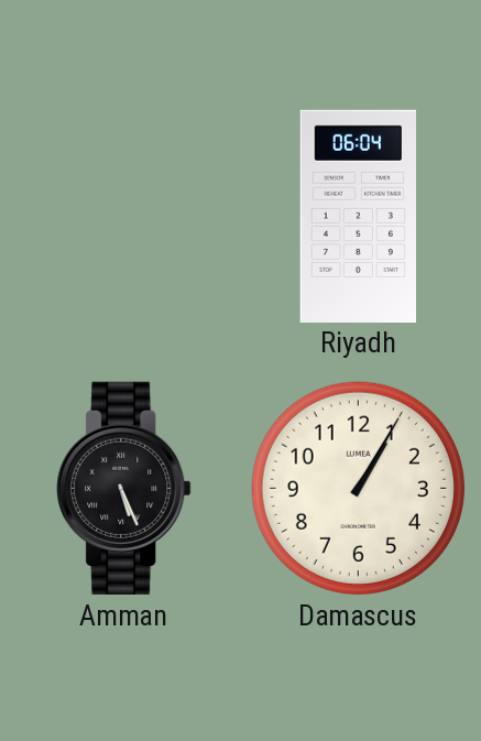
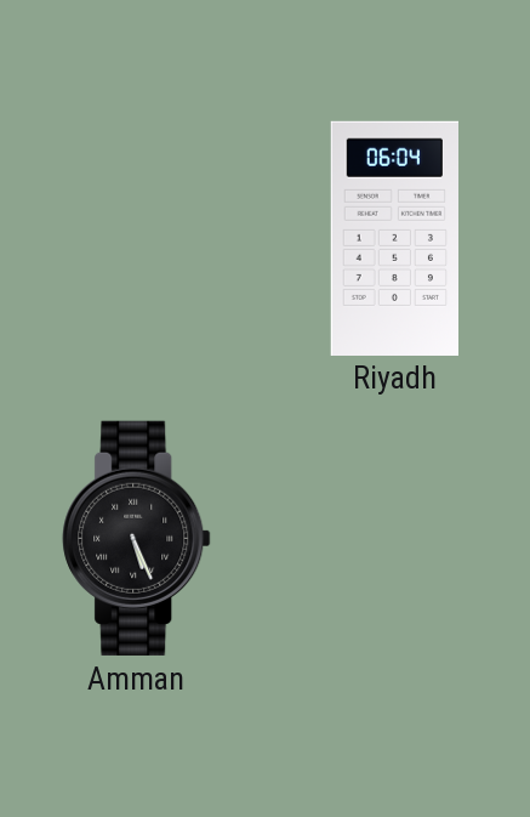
Damascus: 1:05 -> none (358, 488)
